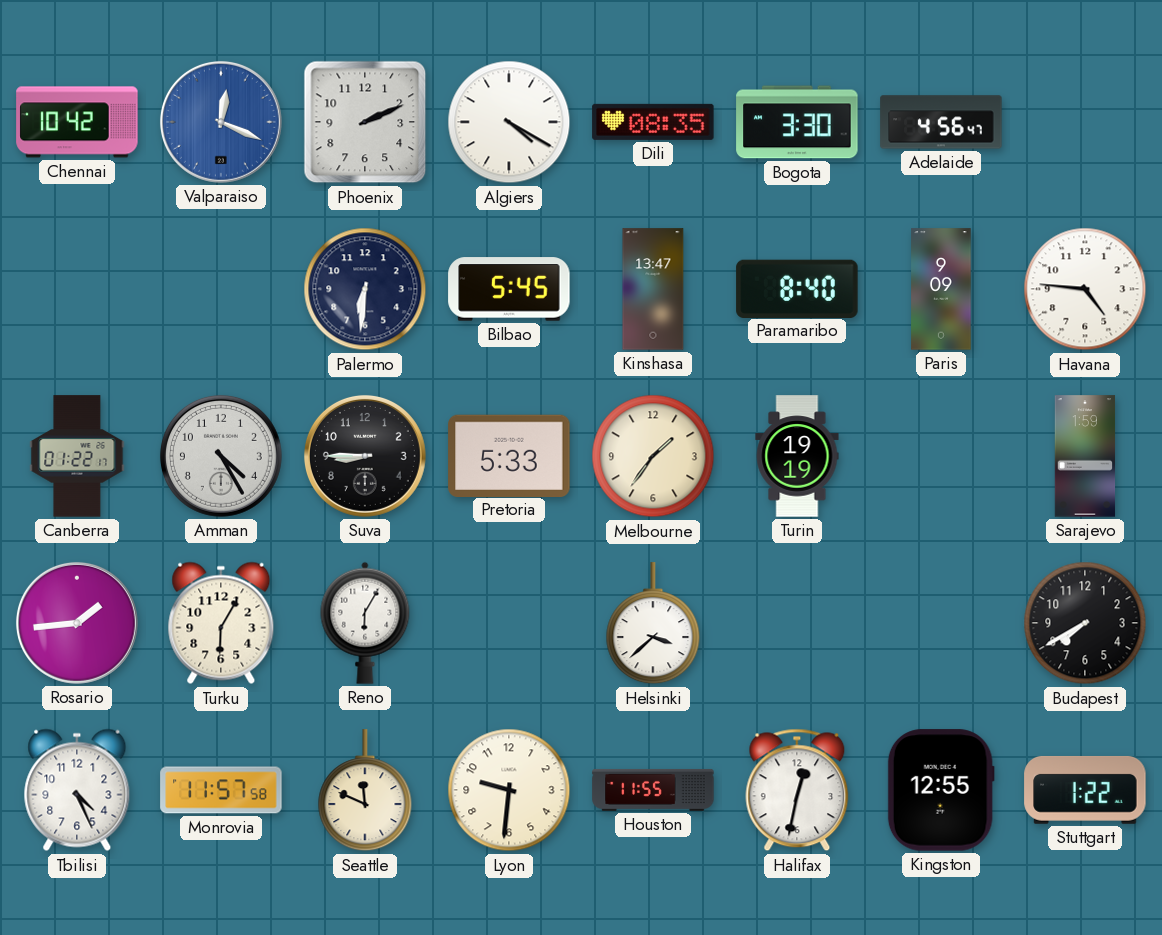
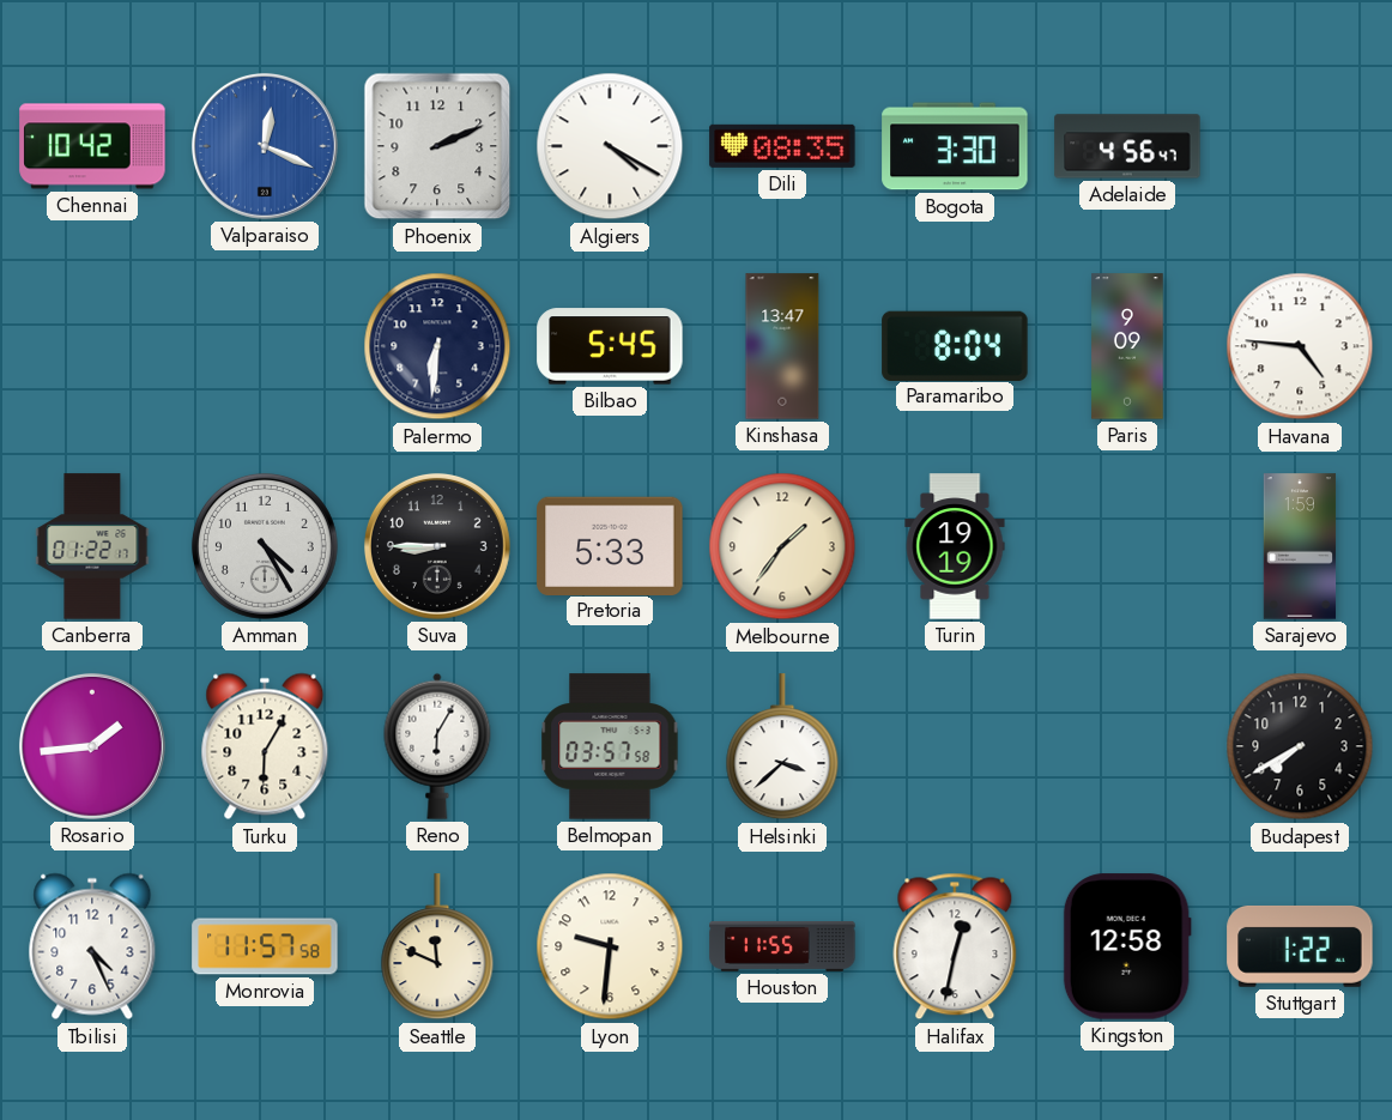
Paramaribo: 8:40 -> 8:04 (955, 345)
Belmopan: none -> 03:57 (610, 746)
Kingston: 12:55 -> 12:58 (1127, 946)
